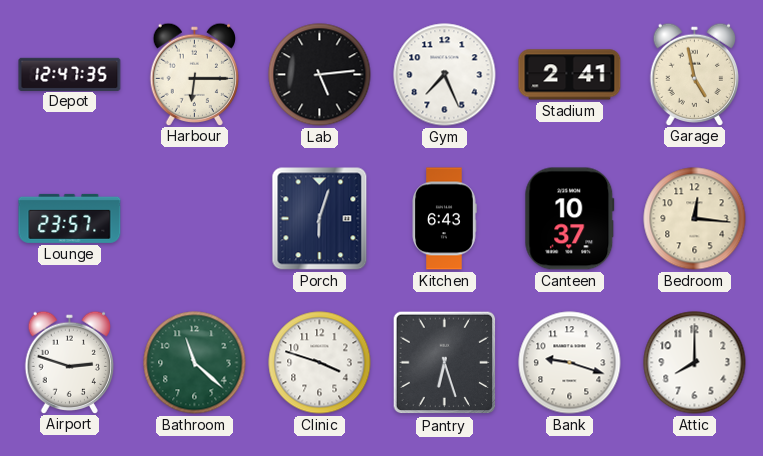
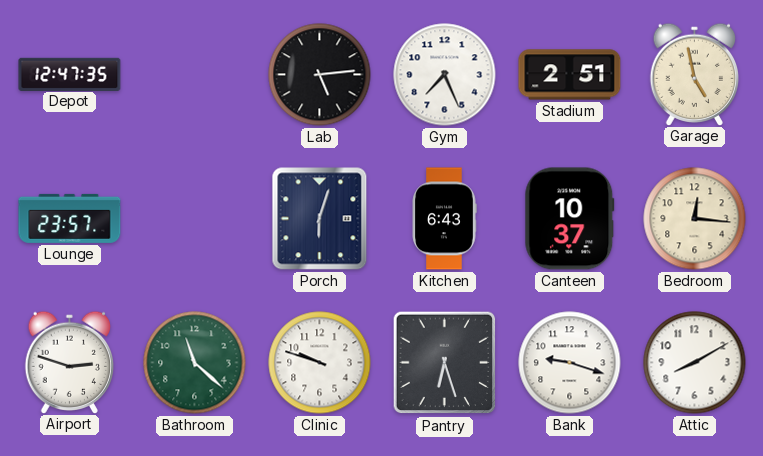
Harbour: 6:15 -> none (194, 74)
Stadium: 2:41 -> 2:51 (570, 75)
Clinic: 3:48 -> 9:48 (320, 363)
Attic: 8:00 -> 8:10 (695, 363)
